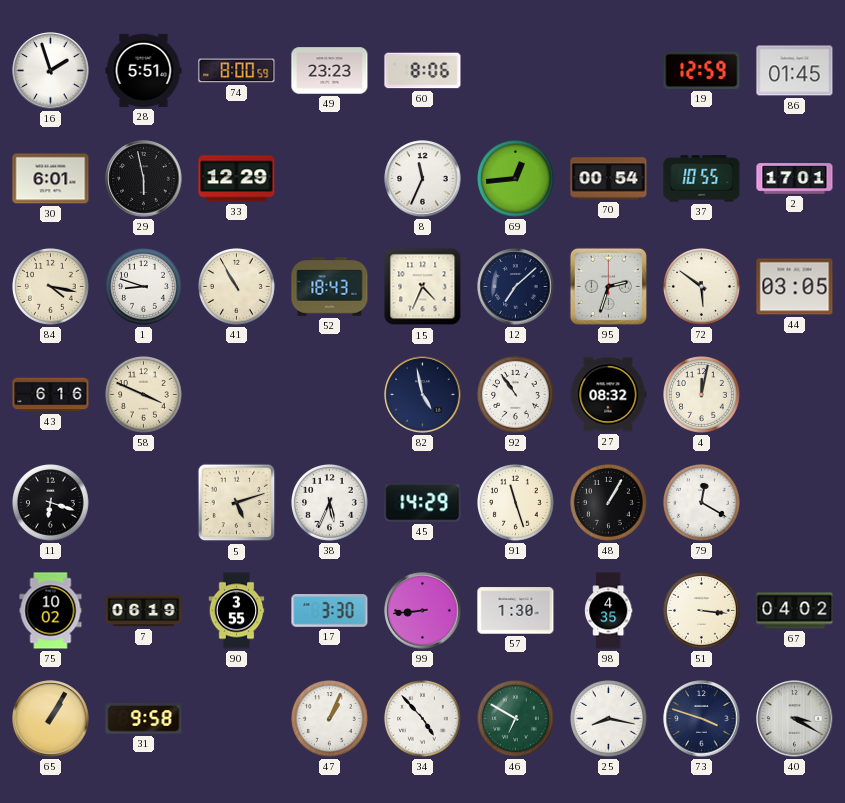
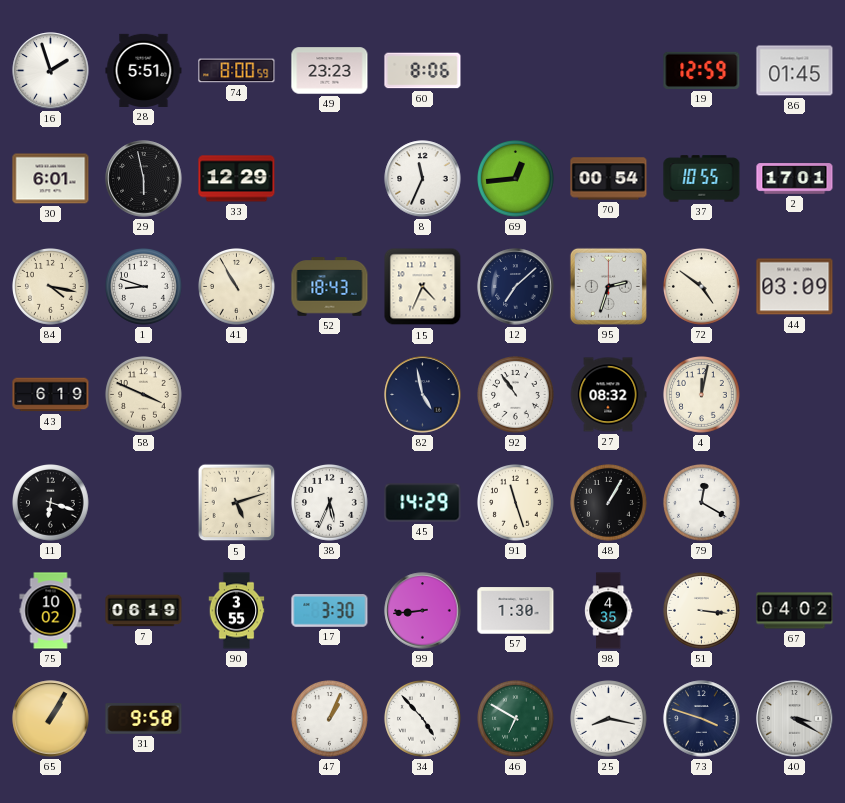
72: 5:51 -> 4:51 (702, 287)
44: 03:05 -> 03:09 (795, 287)
43: 6:16 -> 6:19 (51, 395)
